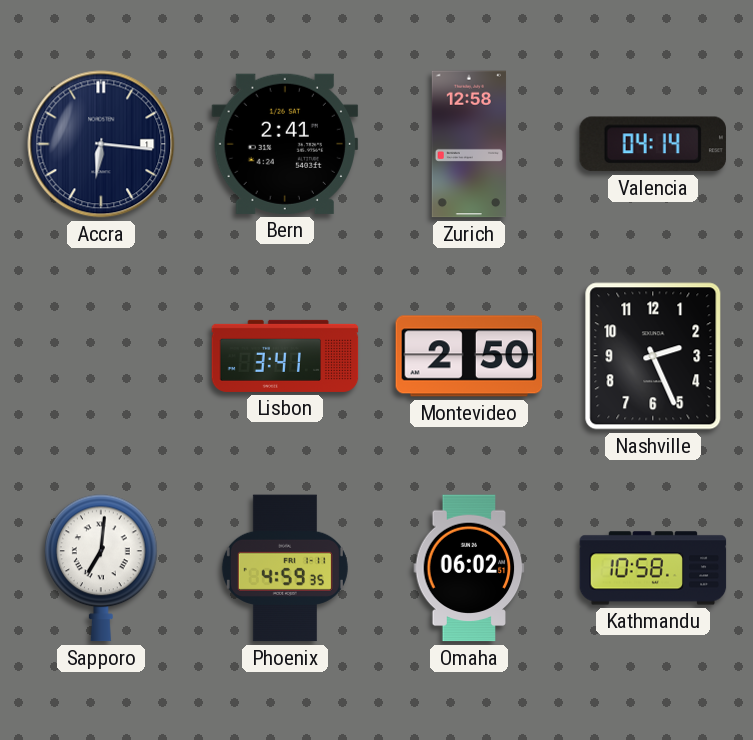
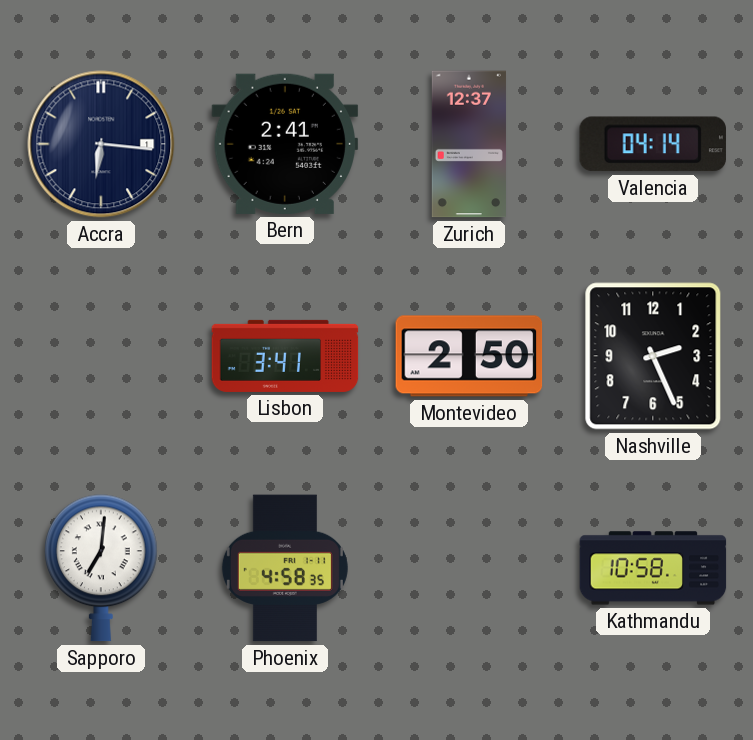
Zurich: 12:58 -> 12:37 (469, 144)
Phoenix: 4:59 -> 4:58 (285, 568)
Omaha: 06:02 -> none (469, 568)
